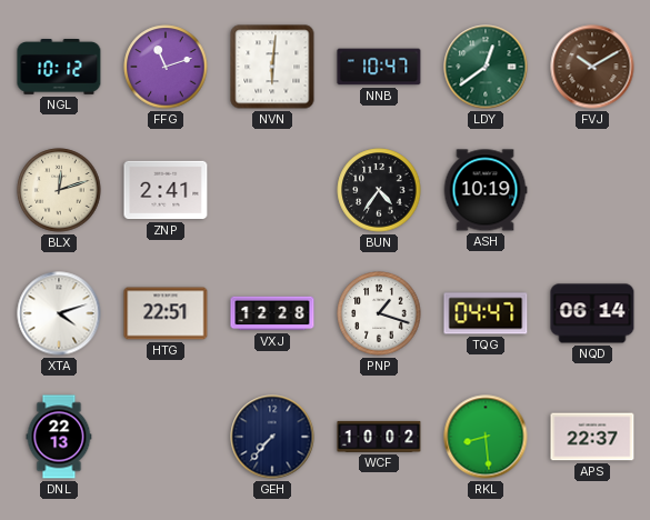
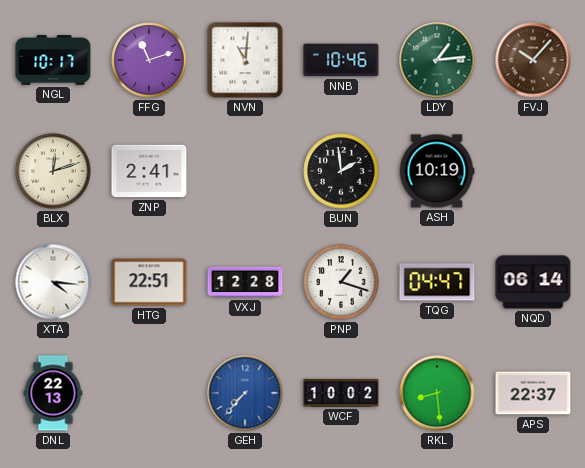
NGL: 10:12 -> 10:17 (53, 61)
NVN: 6:01 -> 11:01 (245, 60)
NNB: 10:47 -> 10:46 (341, 60)
LDY: 12:39 -> 1:14 (437, 60)
FVJ: 10:10 -> 10:07 (533, 60)
BUN: 4:36 -> 1:59 (341, 171)
XTA: 4:12 -> 4:16 (53, 282)
GEH dial: navy -> blue (245, 393)
